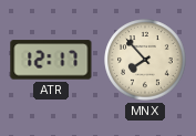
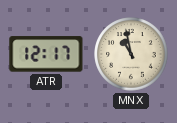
MNX: 7:53 -> 10:58 (131, 54)
